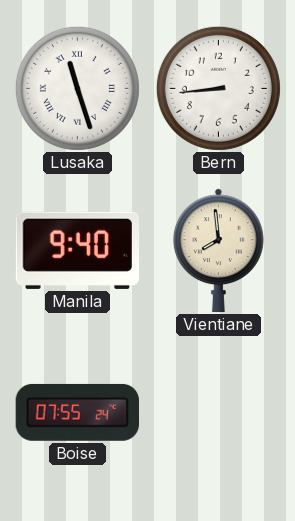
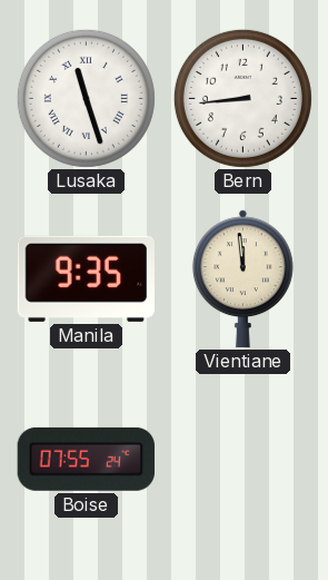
Manila: 9:40 -> 9:35 (86, 278)
Vientiane: 7:59 -> 11:59 (242, 279)
